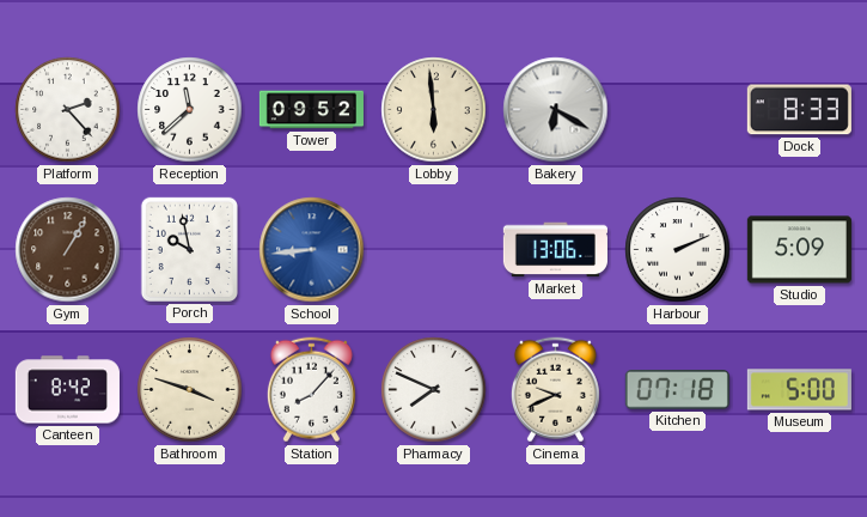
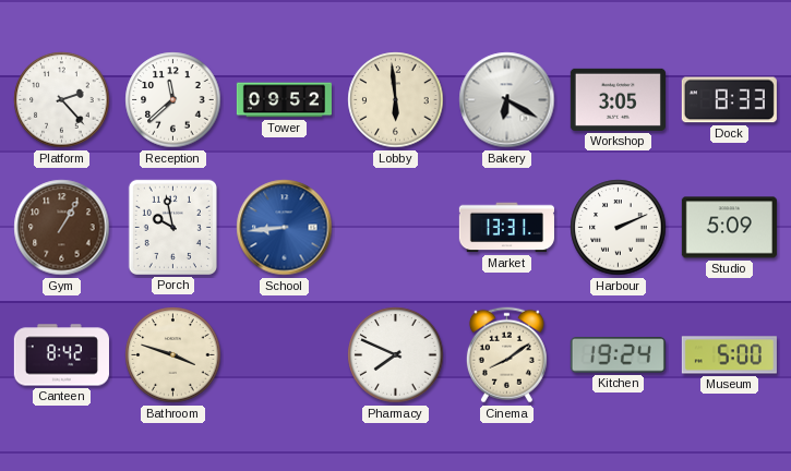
Workshop: none -> 3:05 (618, 99)
Market: 13:06 -> 13:31 (506, 228)
Station: 8:07 -> none (311, 390)
Cinema: 9:41 -> 8:09 (506, 355)
Kitchen: 07:18 -> 19:24 (618, 355)
